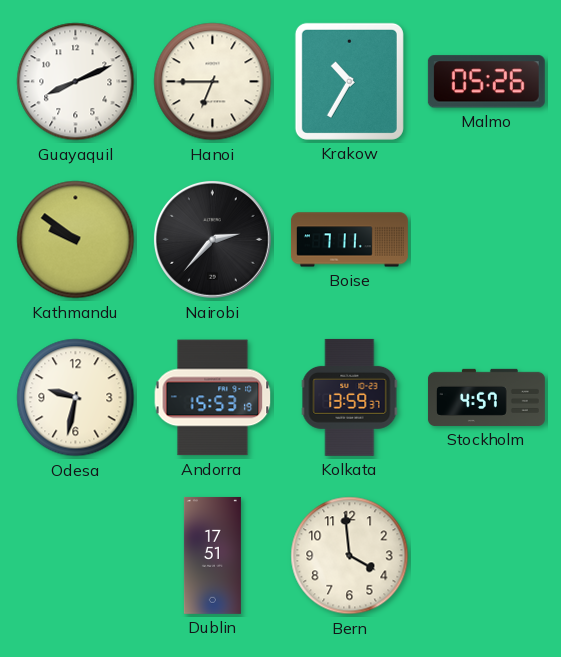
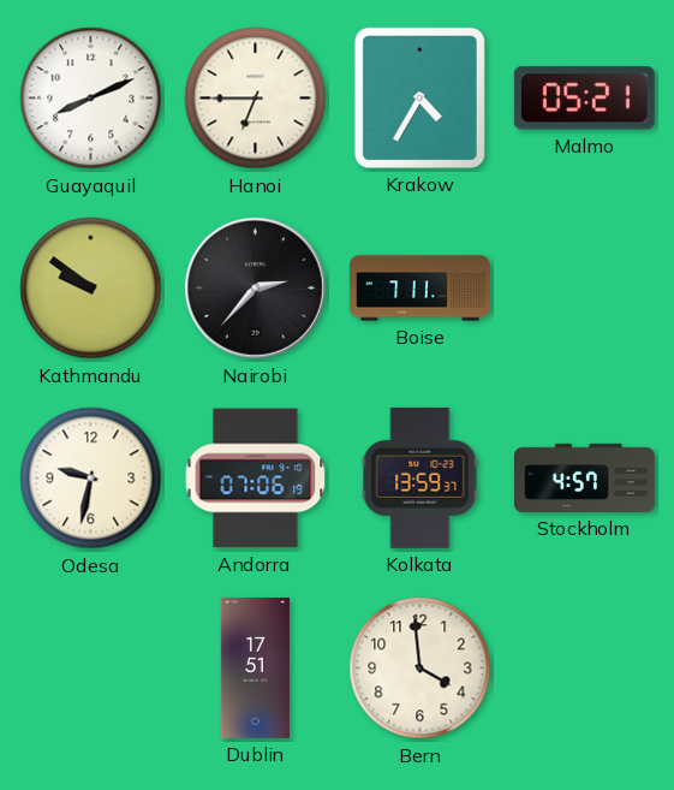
Krakow: 10:35 -> 4:35 (419, 97)
Malmo: 05:26 -> 05:21 (584, 99)
Andorra: 15:53 -> 07:06 (256, 479)
